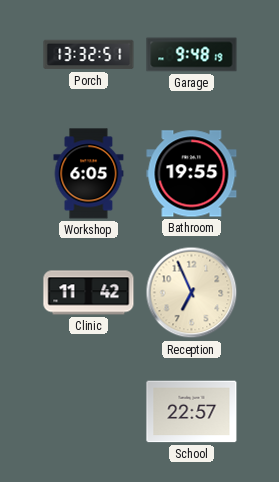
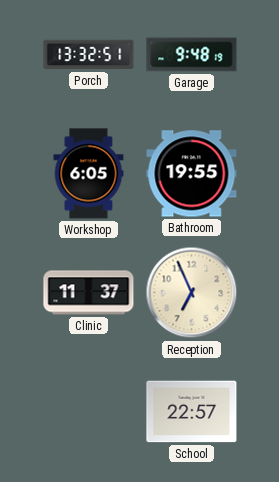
Clinic: 11:42 -> 11:37 (89, 293)
